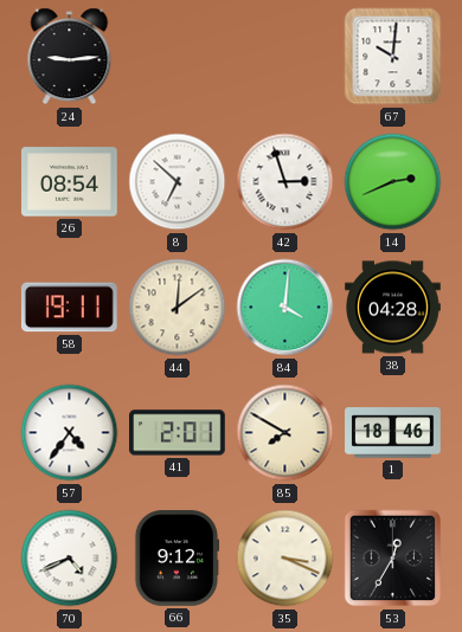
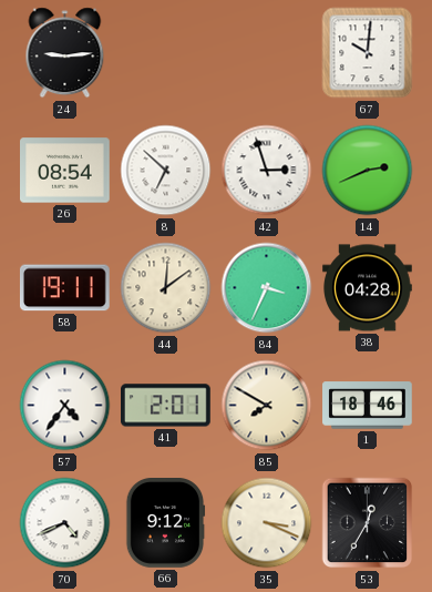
84: 4:01 -> 3:34 (267, 288)
